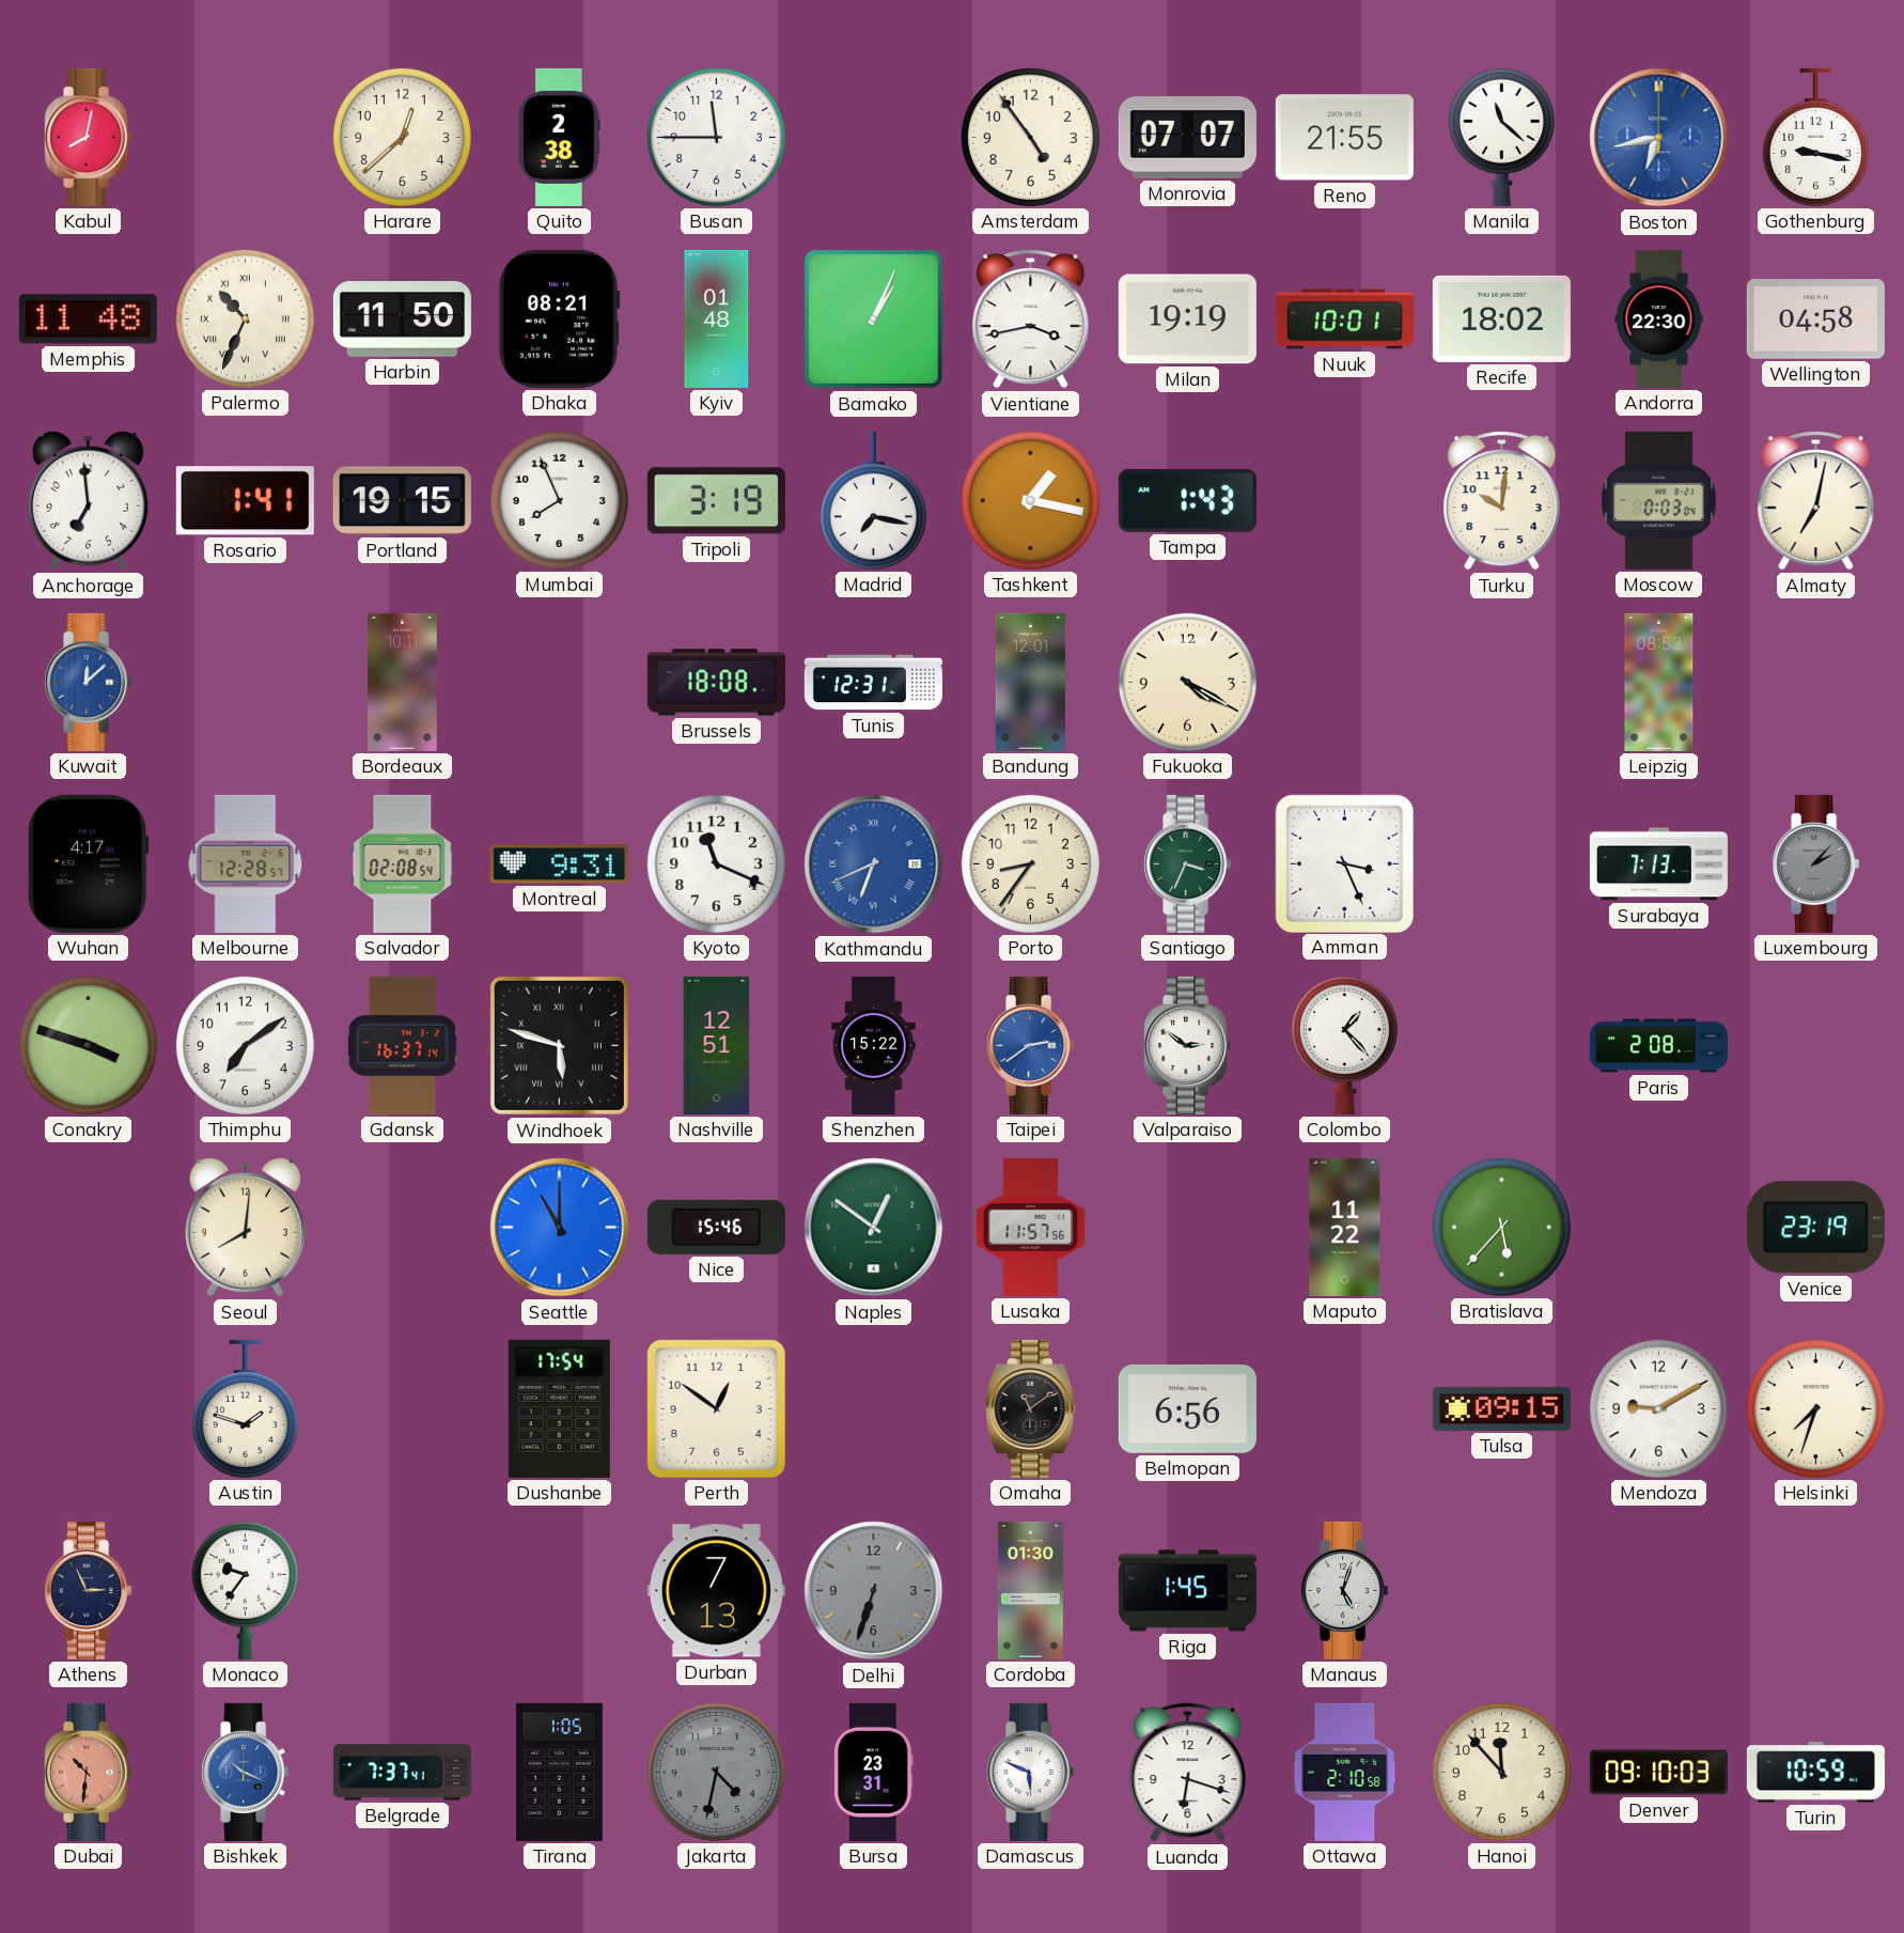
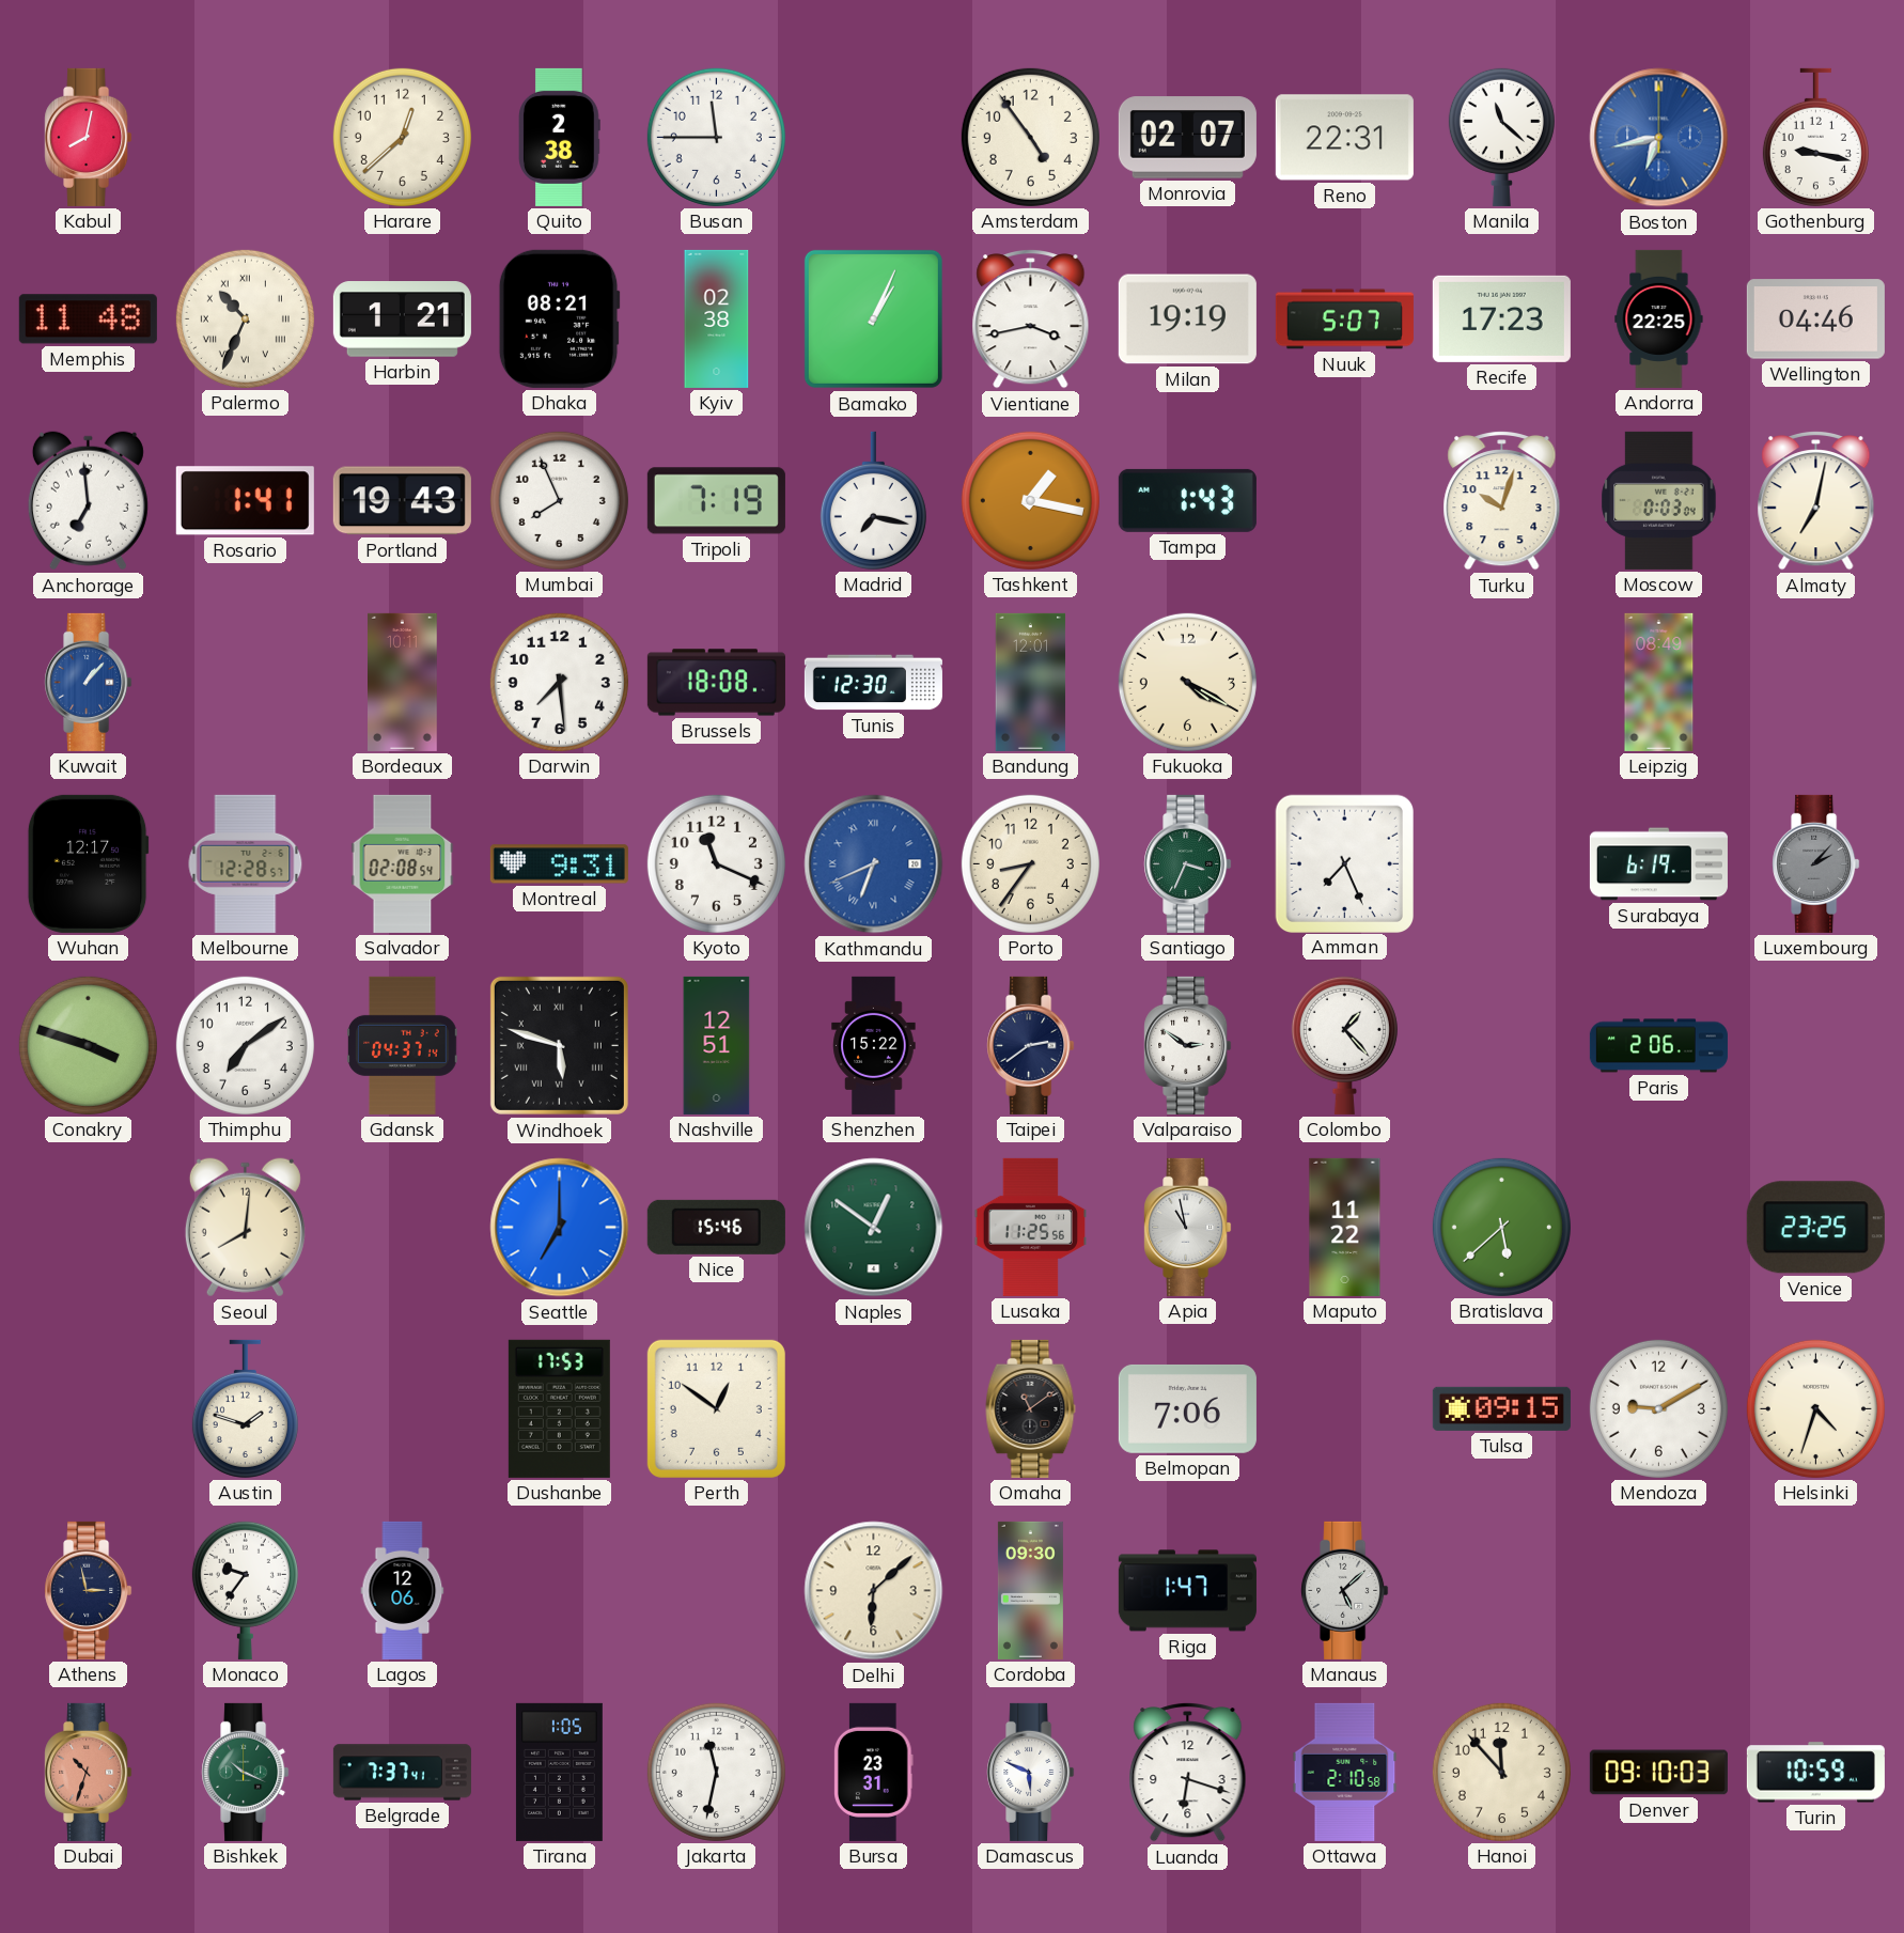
Monrovia: 07:07 -> 02:07 (1187, 138)
Reno: 21:55 -> 22:31 (1344, 138)
Harbin: 11:50 -> 1:21 (402, 319)
Kyiv: 01:48 -> 02:38 (717, 318)
Nuuk: 10:01 -> 5:07 (1344, 319)
Recife: 18:02 -> 17:23 (1501, 318)
Andorra: 22:30 -> 22:25 (1659, 318)
Wellington: 04:58 -> 04:46 (1815, 319)
Portland: 19:15 -> 19:43 (402, 501)
Tripoli: 3:19 -> 7:19 (716, 501)
Turku: 10:01 -> 10:03 (1502, 500)
Kuwait: 12:08 -> 1:07 (89, 682)
Darwin: none -> 7:29 (559, 682)
Tunis: 12:31 -> 12:30 (873, 683)
Leipzig: 08:53 -> 08:49 (1659, 682)
Wuhan: 4:17 -> 12:17 (88, 863)
Amman: 3:26 -> 7:26 (1344, 863)
Surabaya: 7:13 -> 6:19 (1658, 864)
Gdansk: 16:37 -> 04:37 (403, 1045)
Taipei dial: blue -> navy (1031, 1045)
Paris: 2:08 -> 2:06 (1658, 1046)
Seattle: 11:00 -> 7:00 (560, 1228)
Lusaka: 11:57 -> 11:25 (1031, 1227)
Apia: none -> 10:58 (1188, 1227)
Bratislava: 5:37 -> 5:38 (1501, 1227)
Venice: 23:19 -> 23:25 (1815, 1228)
Dushanbe: 17:54 -> 17:53 (559, 1408)
Belmopan: 6:56 -> 7:06 (1187, 1408)
Helsinki: 7:33 -> 4:33 (1815, 1408)
Athens: 2:56 -> 2:58 (89, 1590)
Lagos: none -> 12:06 (403, 1590)
Durban: 7:13 -> none (716, 1591)
Delhi: 6:33 -> 6:08 (874, 1591)
Delhi dial: grey -> cream (874, 1591)
Cordoba: 01:30 -> 09:30 (1030, 1590)
Riga: 1:45 -> 1:47 (1187, 1591)
Manaus: 5:03 -> 5:08 (1345, 1590)
Dubai: 10:31 -> 10:33 (89, 1772)
Bishkek dial: blue -> green (246, 1772)
Jakarta: 4:32 -> 11:32 (716, 1772)
Jakarta dial: grey -> white (716, 1772)
